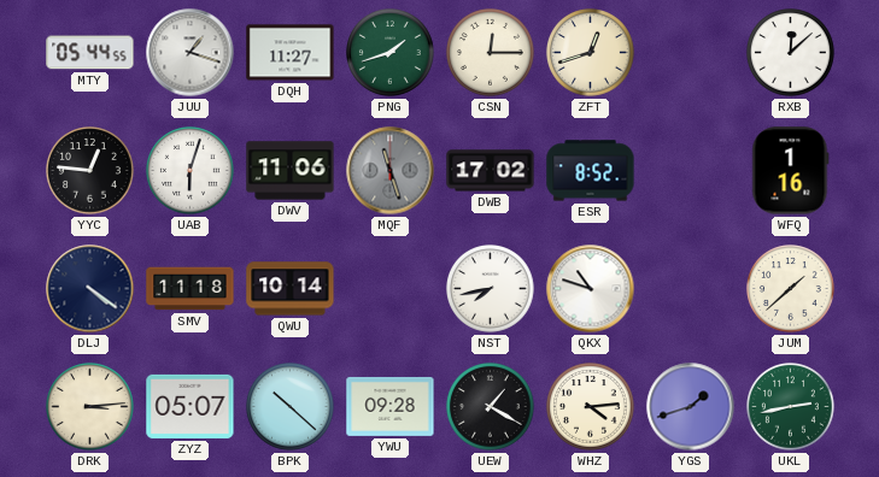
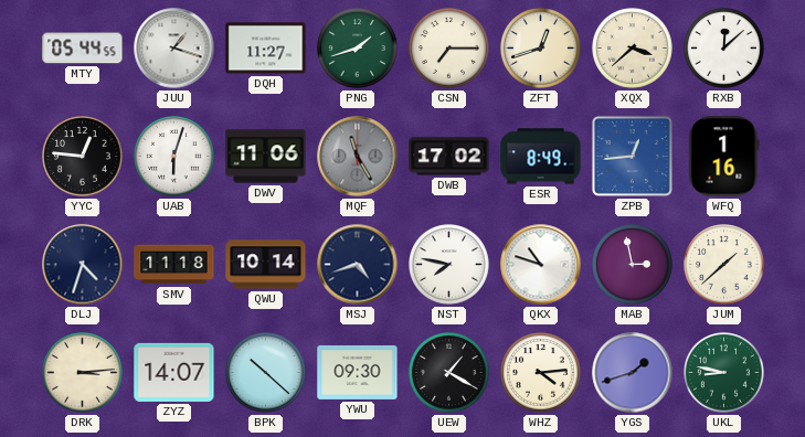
CSN: 12:15 -> 7:15 (449, 49)
XQX: none -> 3:38 (633, 49)
MQF: 11:27 -> 11:25 (358, 157)
ESR: 8:52 -> 8:49 (541, 157)
ZPB: none -> 12:44 (632, 156)
DLJ: 4:21 -> 4:33 (83, 265)
MSJ: none -> 4:42 (358, 265)
NST: 7:43 -> 7:47 (449, 265)
MAB: none -> 2:58 (633, 265)
ZYZ: 05:07 -> 14:07 (174, 372)
YWU: 09:28 -> 09:30 (358, 372)
UKL: 2:43 -> 8:47 (724, 373)
